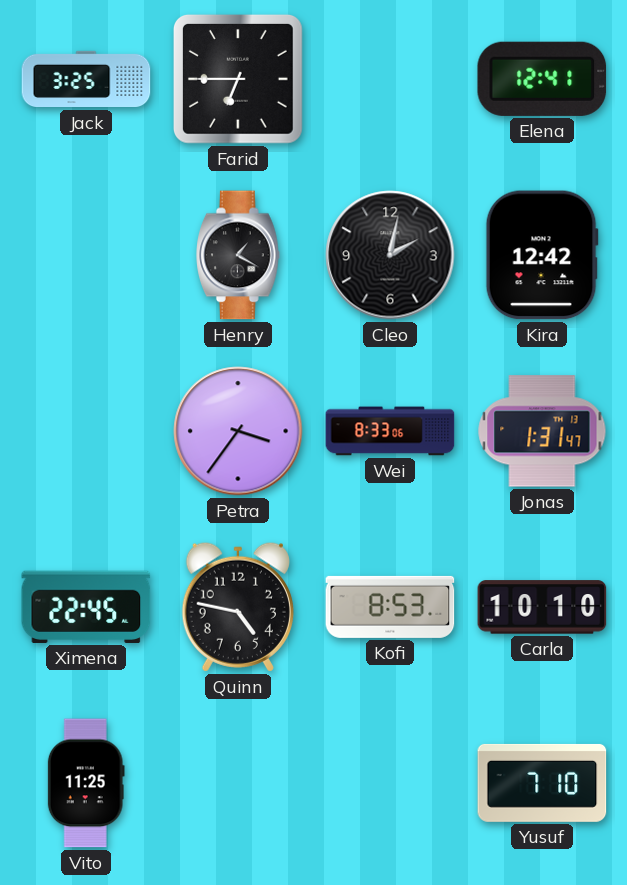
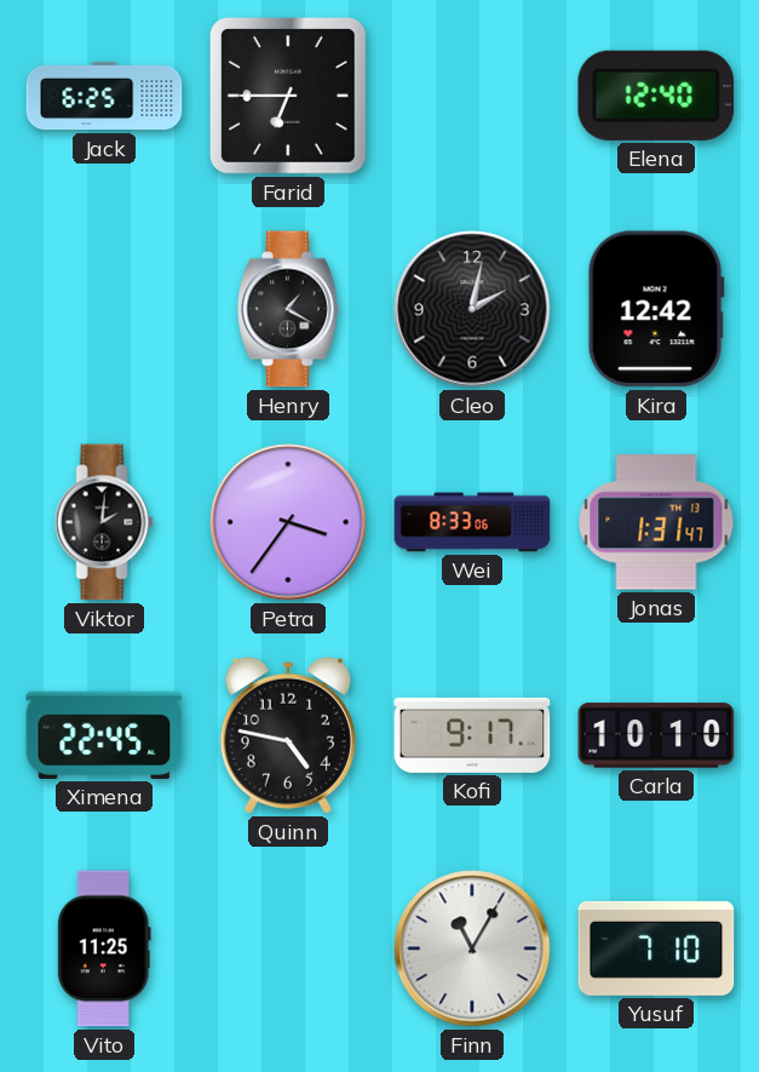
Jack: 3:25 -> 6:25 (104, 96)
Elena: 12:41 -> 12:40 (656, 96)
Viktor: none -> 2:01 (104, 522)
Kofi: 8:53 -> 9:17 (472, 735)
Finn: none -> 11:05 (472, 948)
